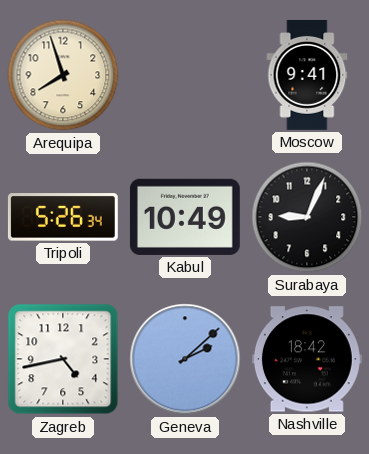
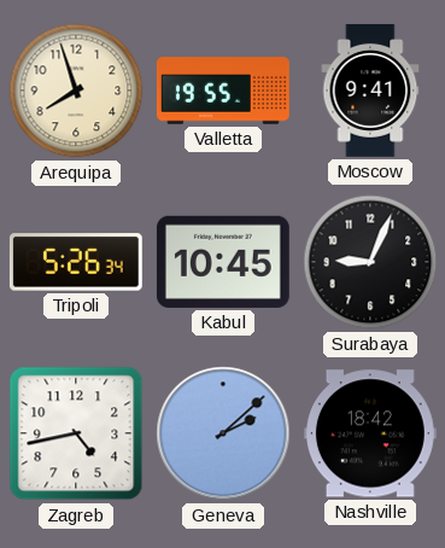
Valletta: none -> 19:55 (223, 91)
Kabul: 10:49 -> 10:45 (223, 262)
